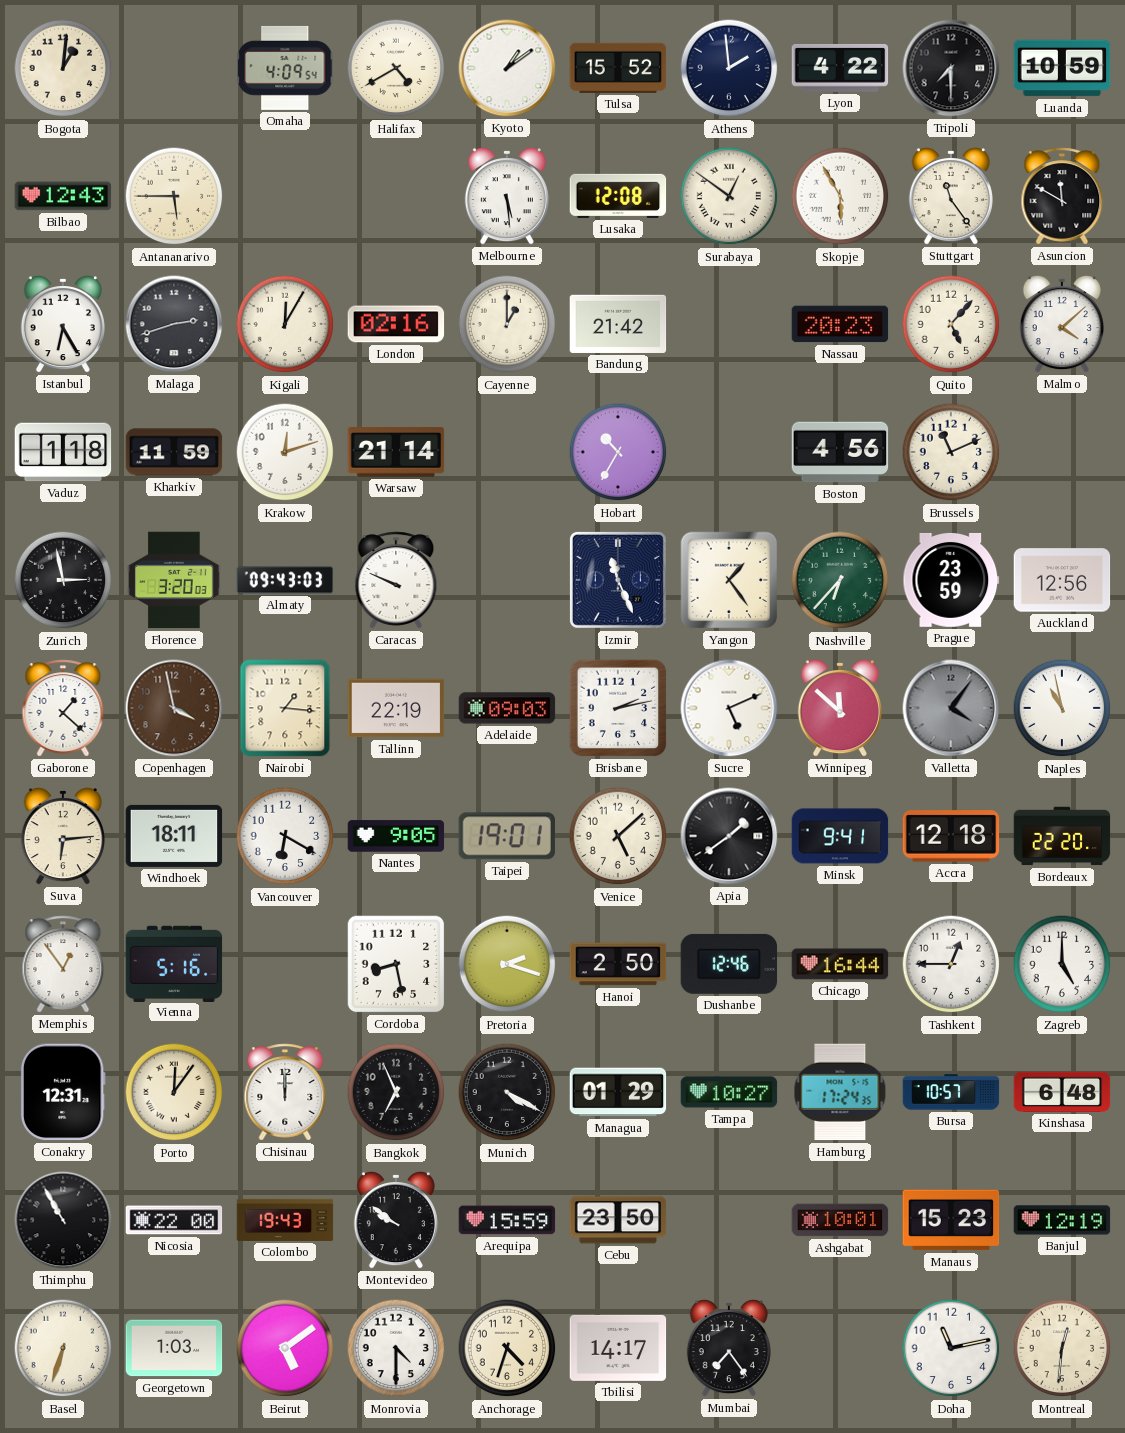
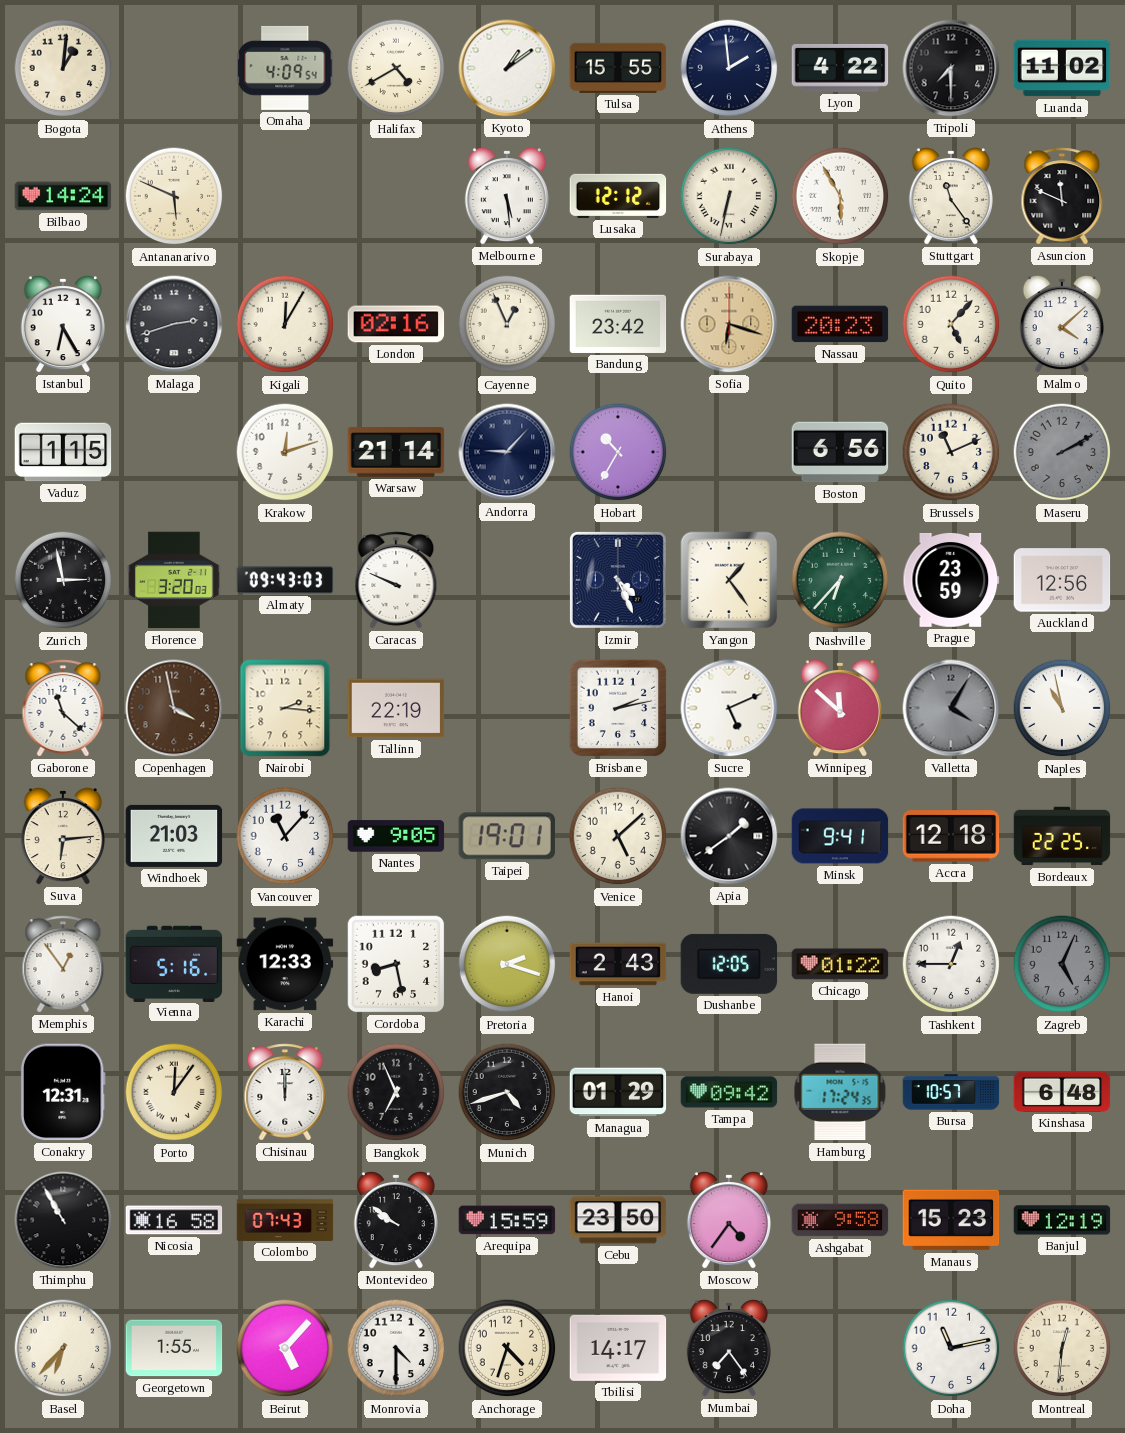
Tulsa: 15:52 -> 15:55 (618, 68)
Luanda: 10:59 -> 11:02 (1062, 68)
Bilbao: 12:43 -> 14:24 (63, 196)
Antananarivo: 5:45 -> 5:49 (174, 196)
Lusaka: 12:08 -> 12:12 (618, 196)
Surabaya: 12:51 -> 6:32 (729, 196)
Asuncion: 11:50 -> 11:49 (1062, 196)
Cayenne: 1:00 -> 12:56 (507, 324)
Bandung: 21:42 -> 23:42 (618, 324)
Sofia: none -> 6:18 (729, 324)
Vaduz: 1:18 -> 1:15 (63, 452)
Kharkiv: 11:59 -> none (174, 452)
Andorra: none -> 9:07 (507, 452)
Boston: 4:56 -> 6:56 (840, 452)
Maseru: none -> 2:10 (1062, 452)
Izmir: 11:26 -> 4:26 (618, 580)
Gaborone: 1:22 -> 11:22 (63, 708)
Nairobi: 1:16 -> 2:16 (285, 708)
Adelaide: 09:03 -> none (507, 708)
Valletta: 4:06 -> 4:05 (951, 708)
Windhoek: 18:11 -> 21:03 (174, 836)
Vancouver: 6:20 -> 11:07 (285, 836)
Bordeaux: 22:20 -> 22:25 (1062, 836)
Karachi: none -> 12:33 (285, 964)
Hanoi: 2:50 -> 2:43 (618, 964)
Dushanbe: 12:46 -> 12:05 (729, 964)
Chicago: 16:44 -> 01:22 (840, 964)
Zagreb: 5:00 -> 5:04 (1062, 964)
Zagreb dial: white -> grey (1062, 964)
Munich: 4:20 -> 4:42 (507, 1092)
Tampa: 10:27 -> 09:42 (729, 1092)
Nicosia: 22:00 -> 16:58 (174, 1220)
Colombo: 19:43 -> 07:43 (285, 1220)
Moscow: none -> 4:36 (729, 1221)
Ashgabat: 10:01 -> 9:58 (840, 1220)
Basel: 6:33 -> 6:37 (63, 1348)
Georgetown: 1:03 -> 1:55 (174, 1348)
Beirut: 5:09 -> 5:07 (285, 1348)
